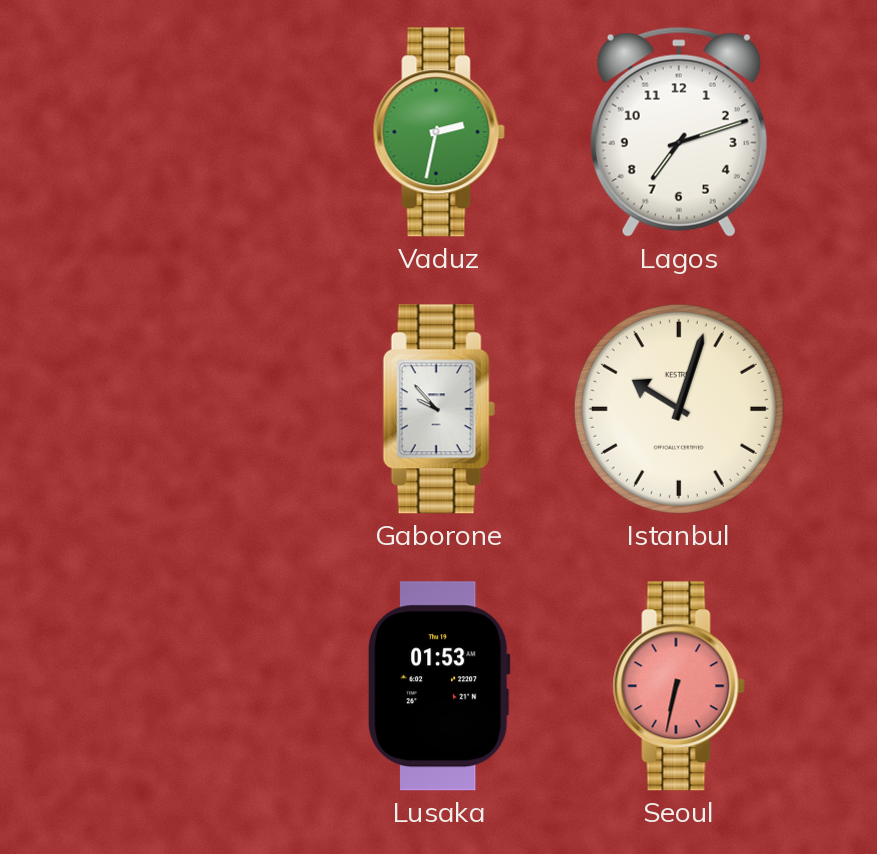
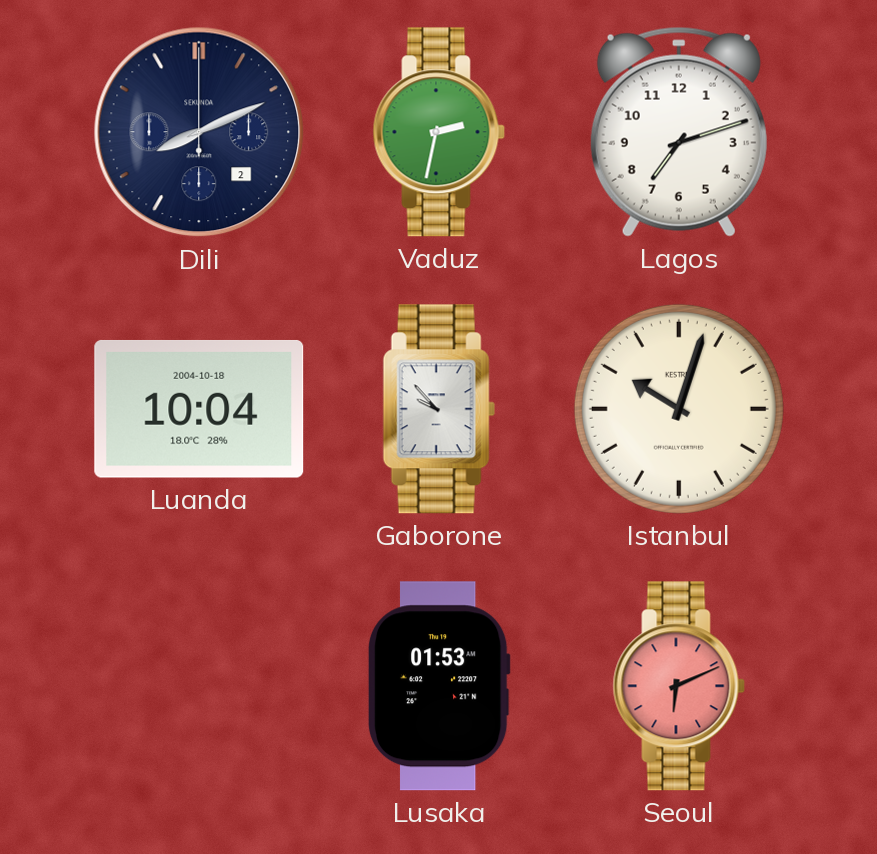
Dili: none -> 8:11 (199, 132)
Luanda: none -> 10:04 (199, 409)
Seoul: 6:32 -> 6:11 (679, 686)
